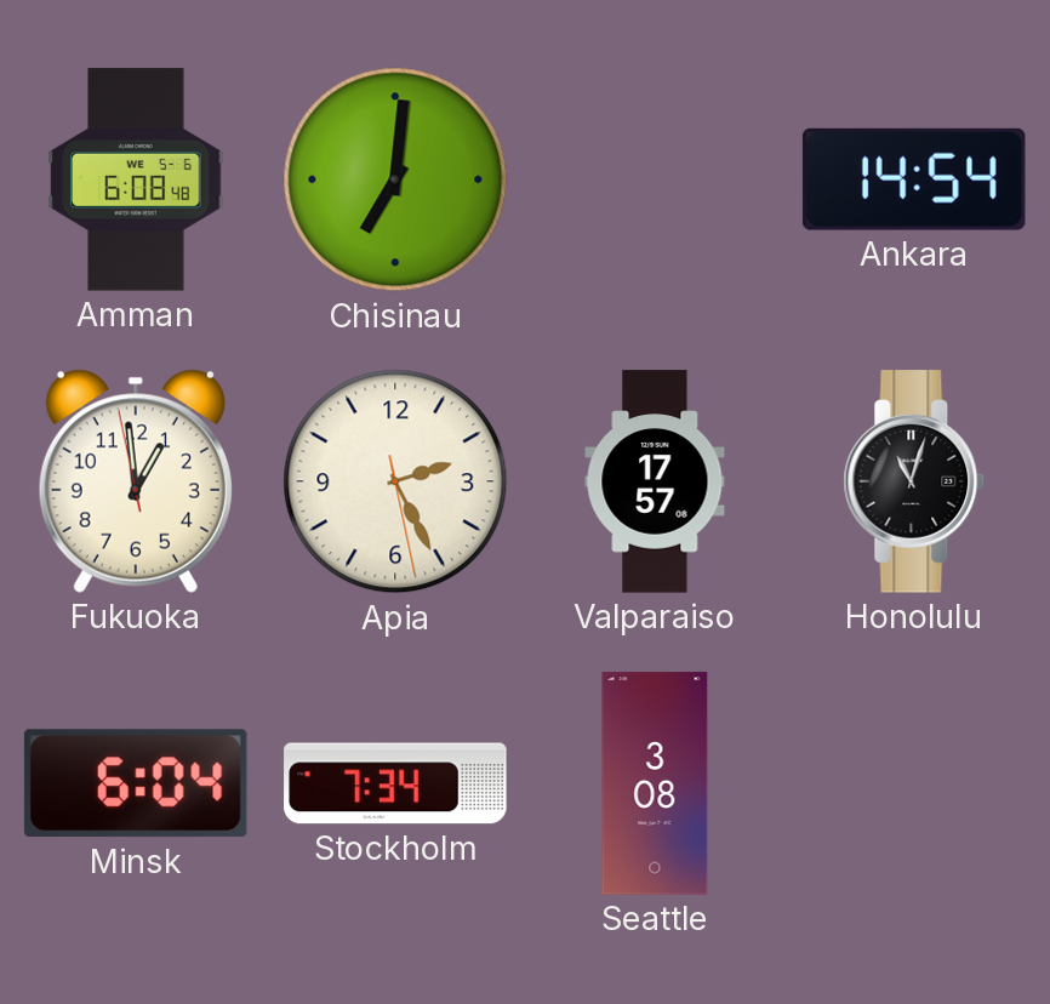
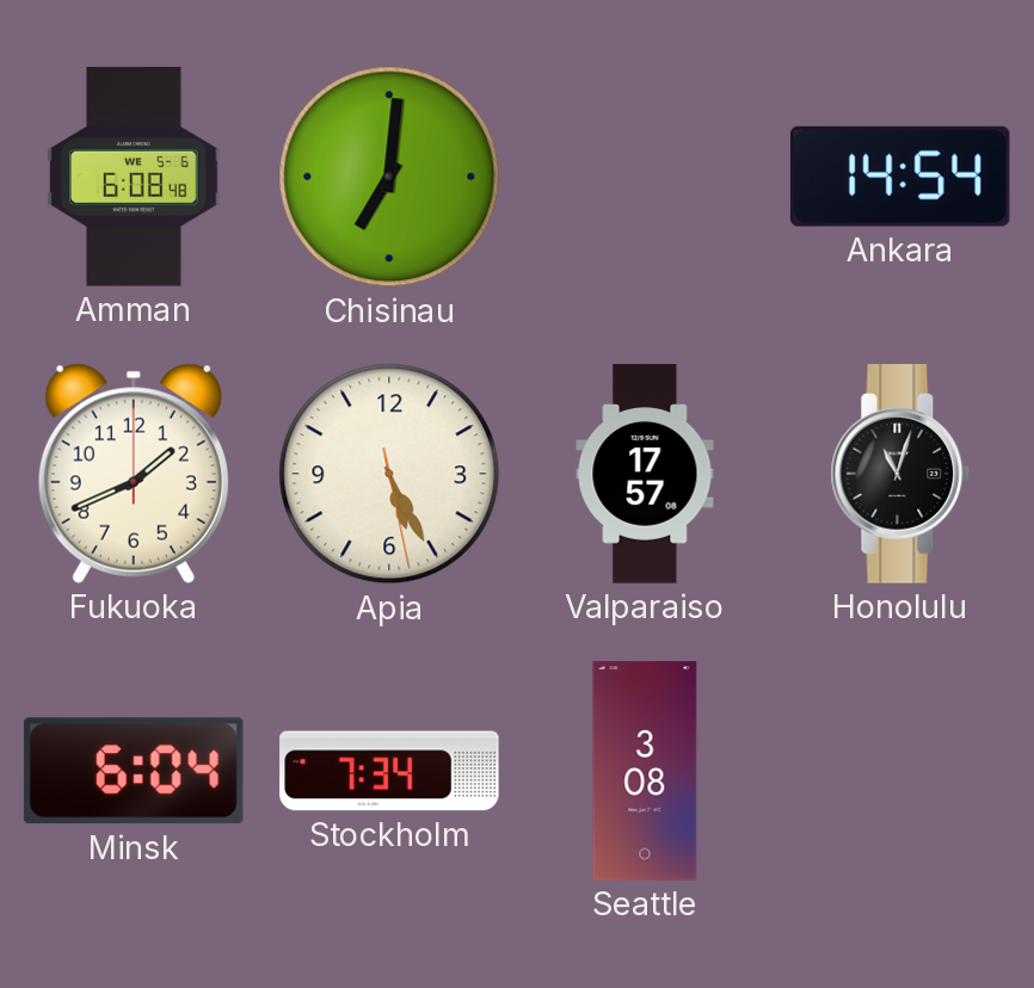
Fukuoka: 12:58 -> 1:41 (134, 474)
Apia: 2:25 -> 5:25 (389, 474)
